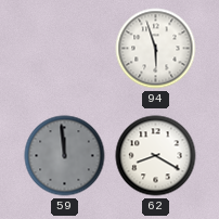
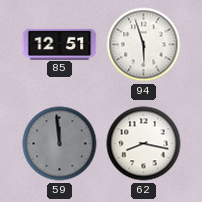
85: none -> 12:51 (60, 44)
62: 8:20 -> 8:17 (144, 144)
